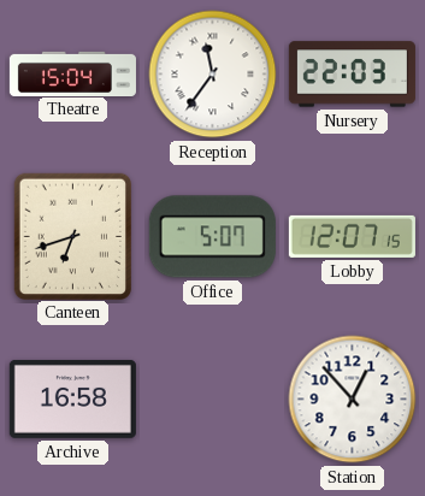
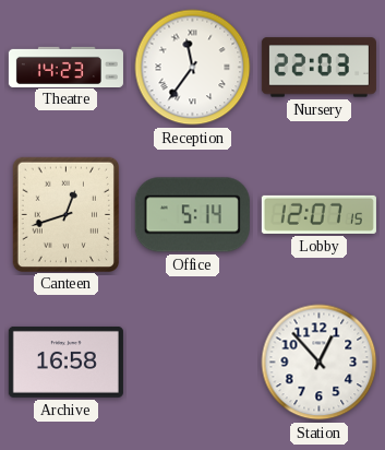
Theatre: 15:04 -> 14:23 (65, 67)
Canteen: 6:42 -> 12:42 (65, 214)
Office: 5:07 -> 5:14 (192, 215)
